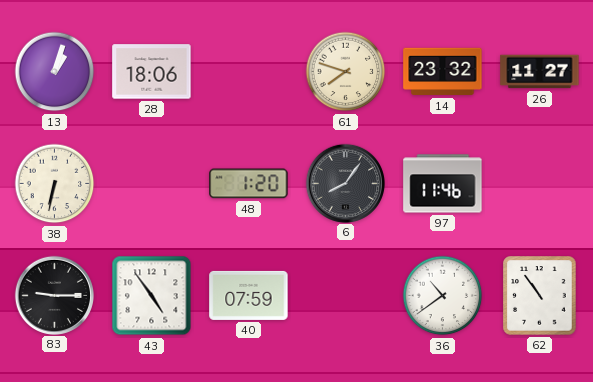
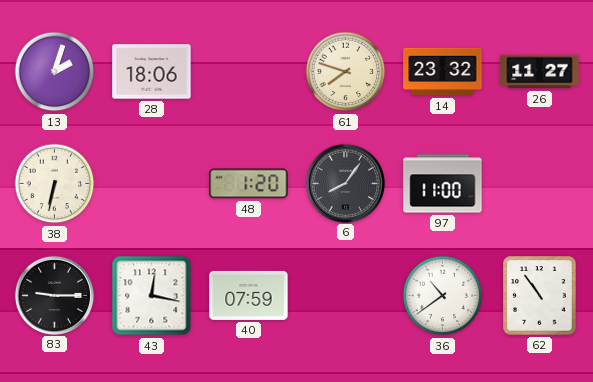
13: 1:03 -> 2:03 (55, 72)
97: 11:46 -> 11:00 (443, 184)
43: 4:54 -> 12:17 (152, 296)
